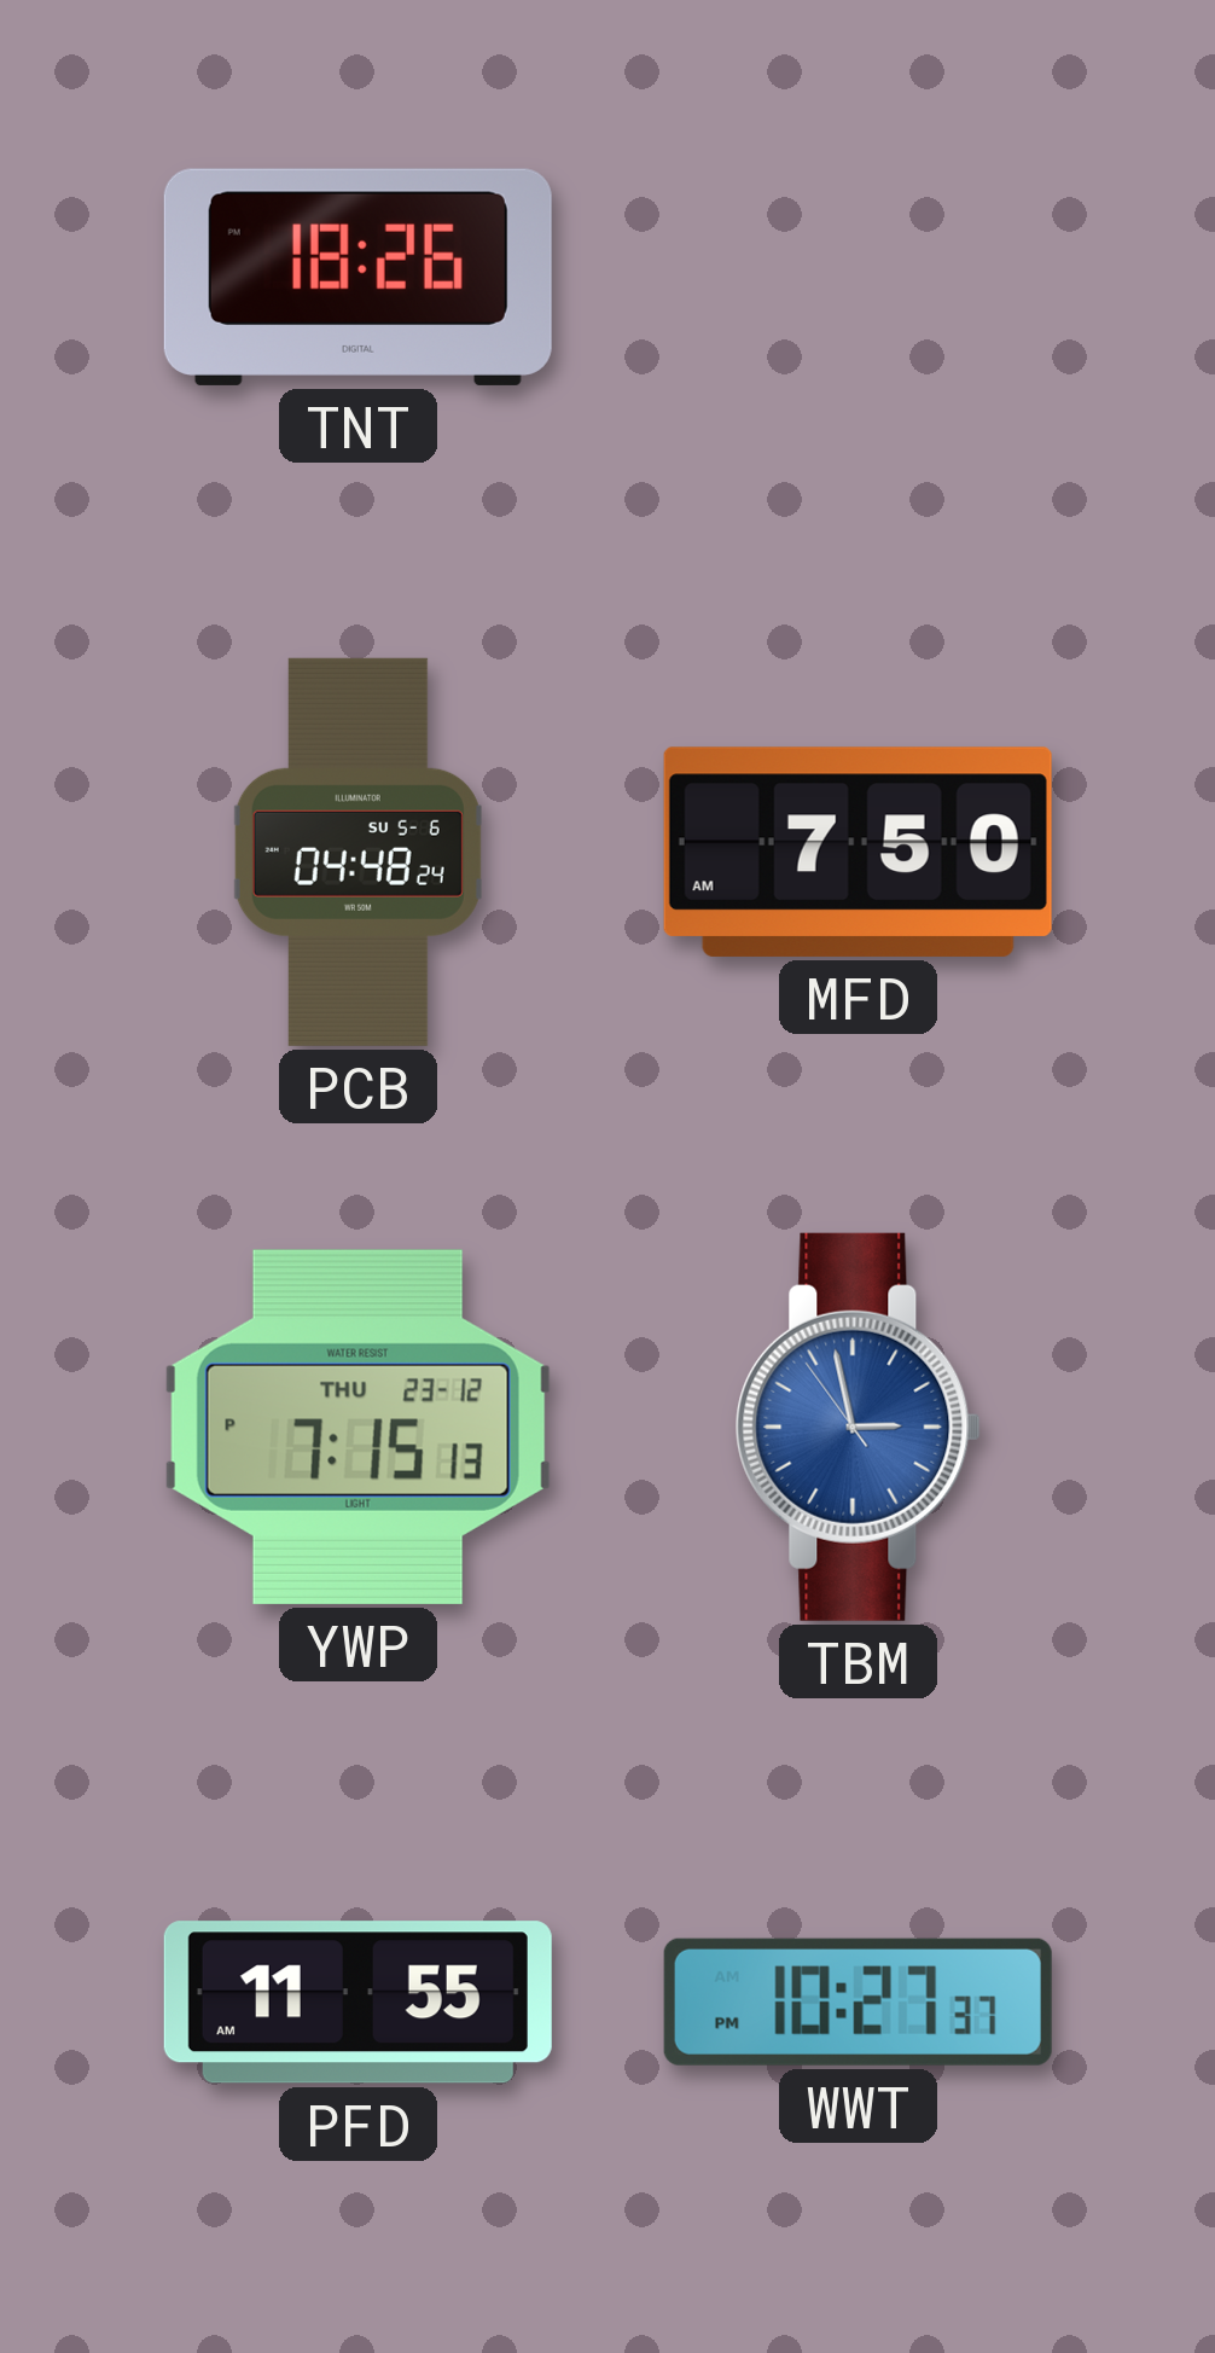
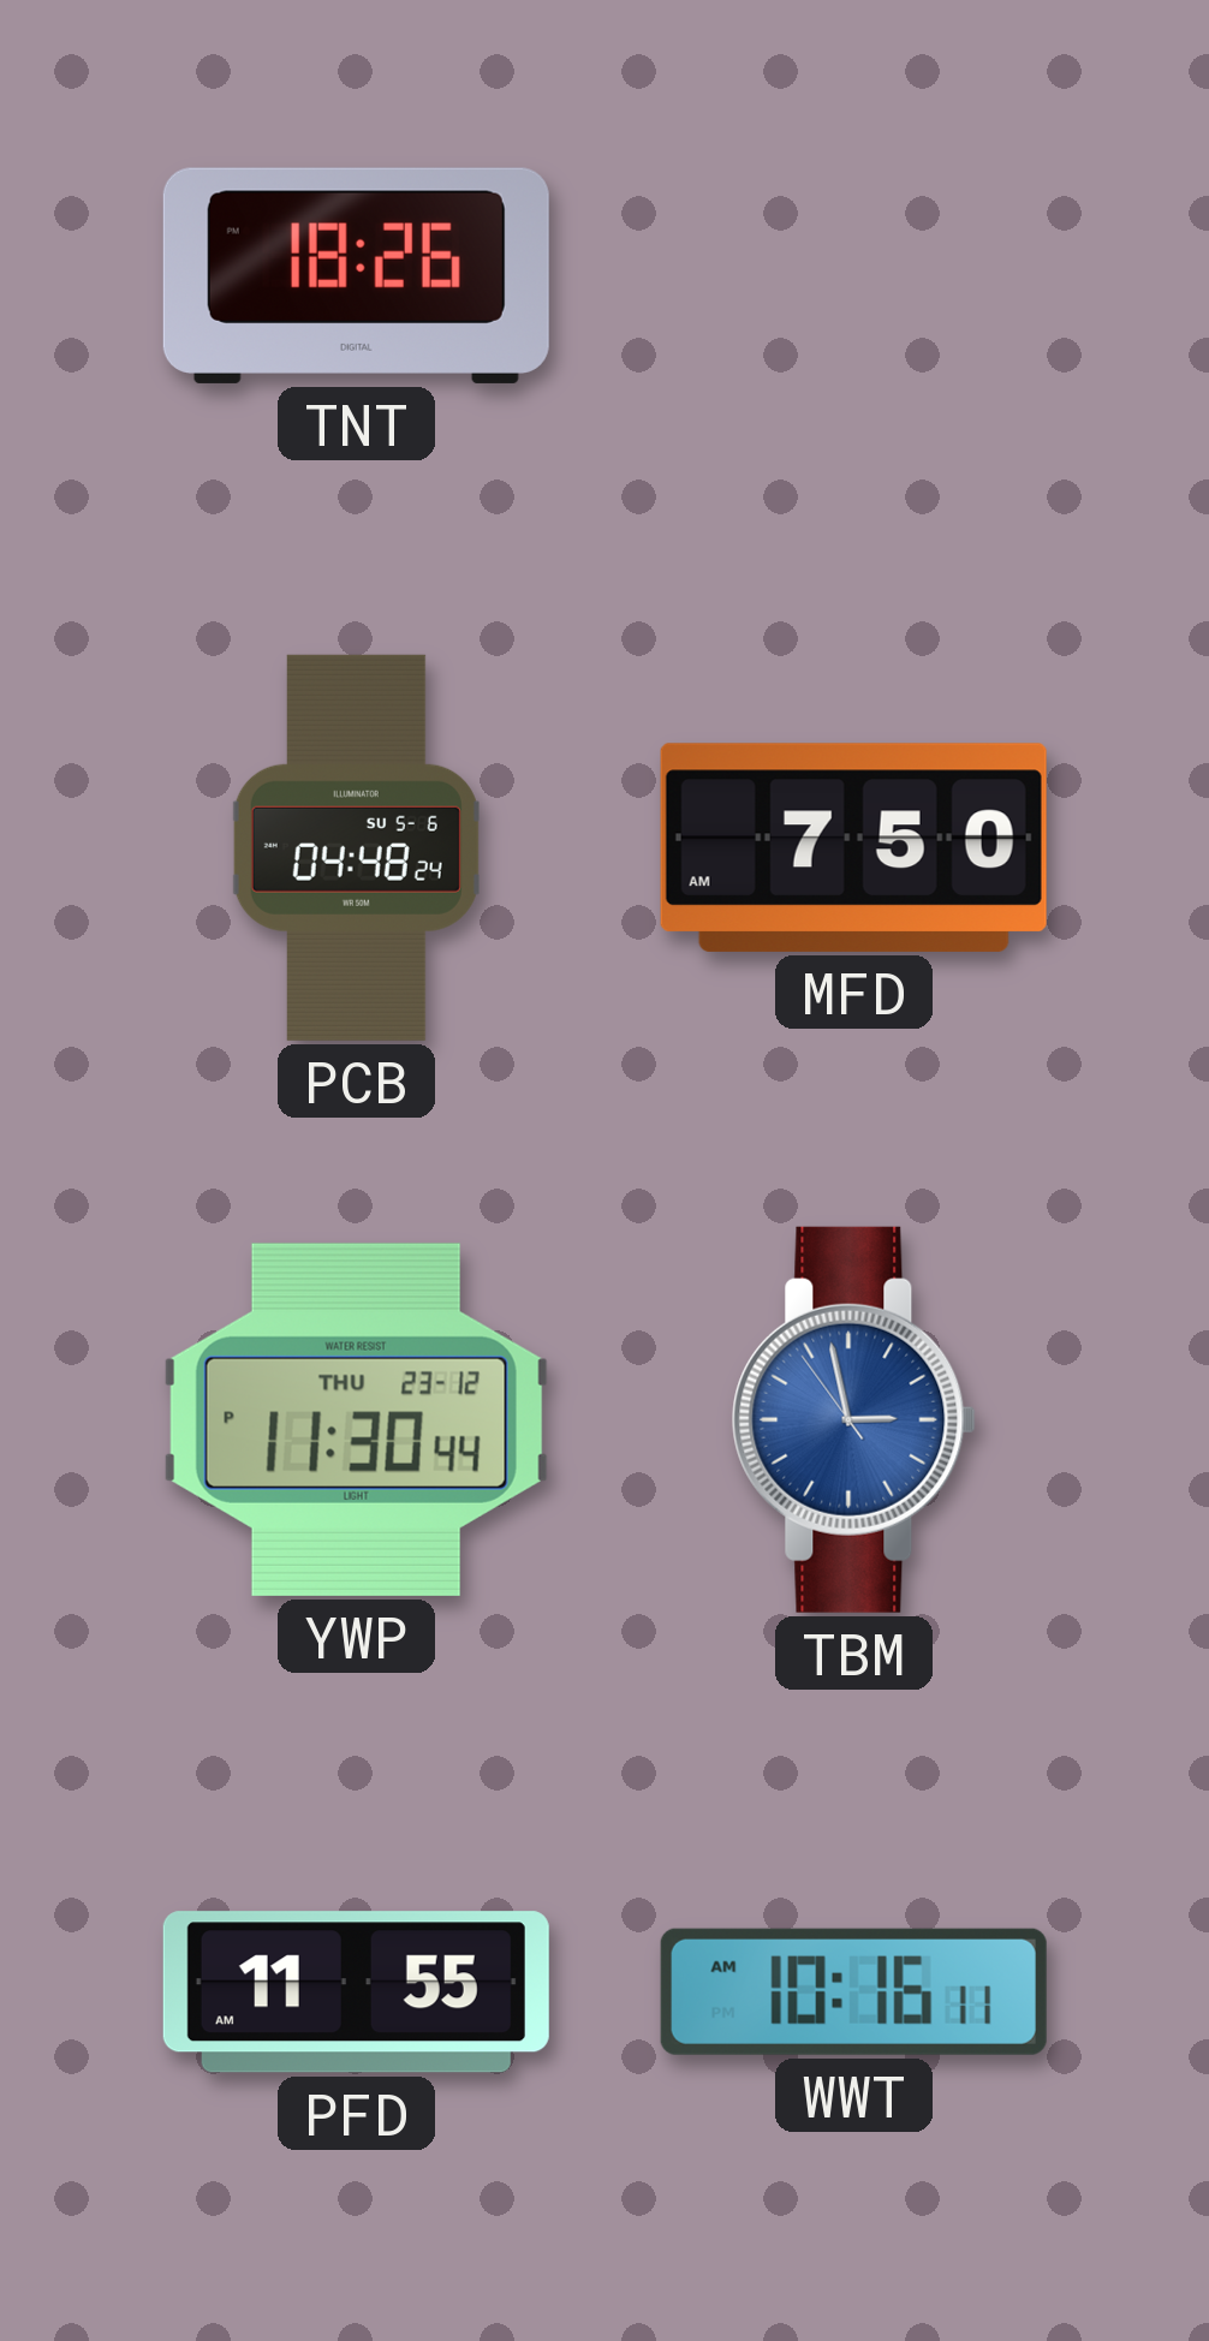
YWP: 7:15 -> 11:30 (356, 1419)
WWT: 10:27 -> 10:16 (853, 1991)
